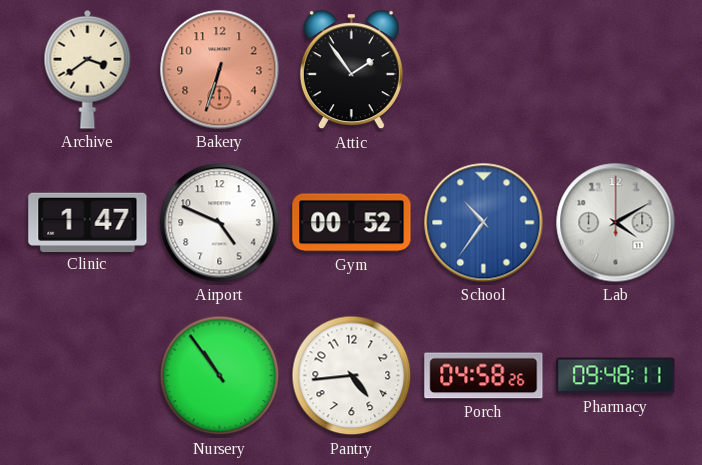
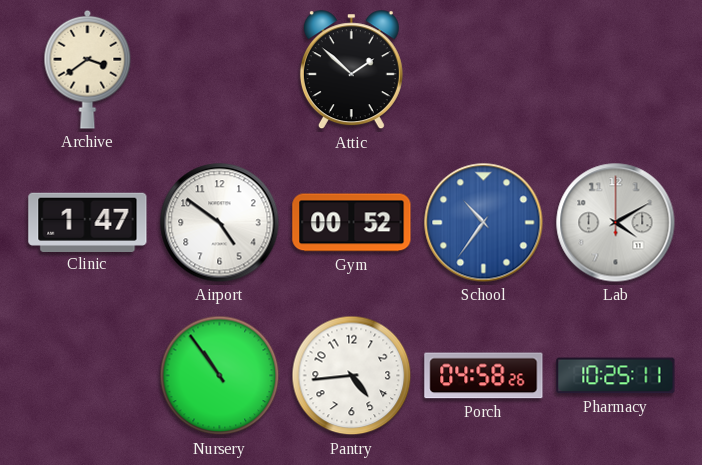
Bakery: 6:33 -> none (220, 70)
Attic: 1:54 -> 1:52 (351, 70)
Airport: 4:49 -> 4:51 (220, 223)
Pharmacy: 09:48 -> 10:25 (616, 376)
